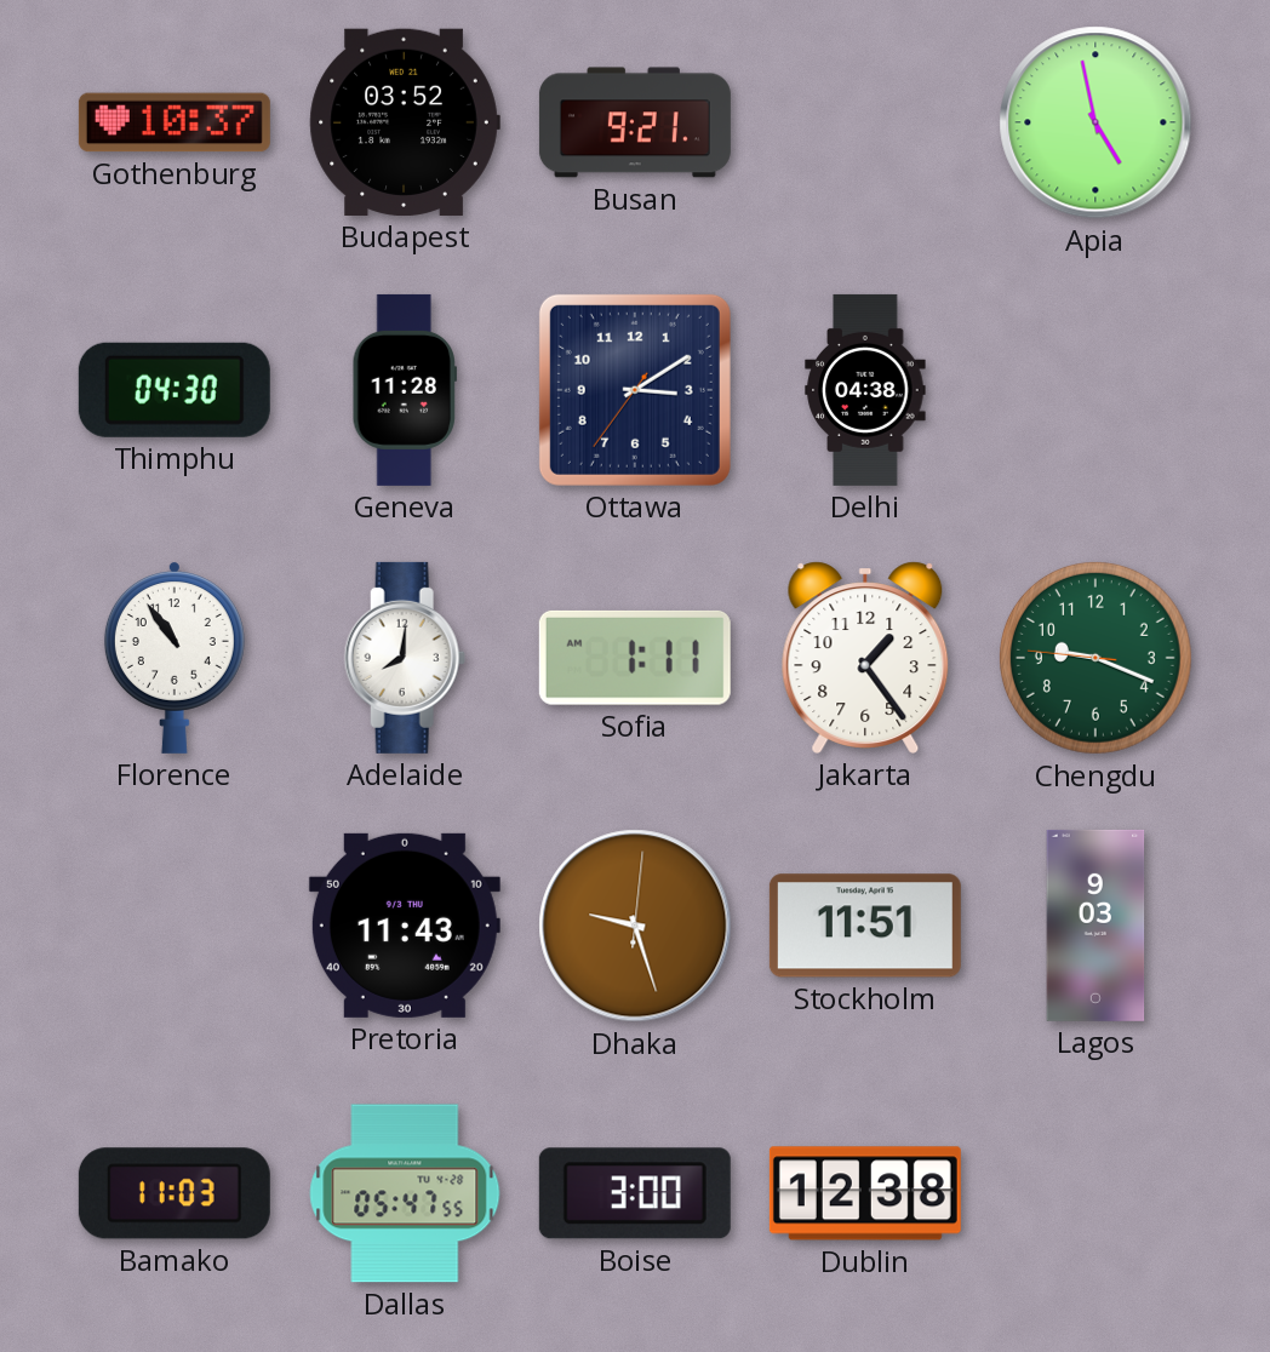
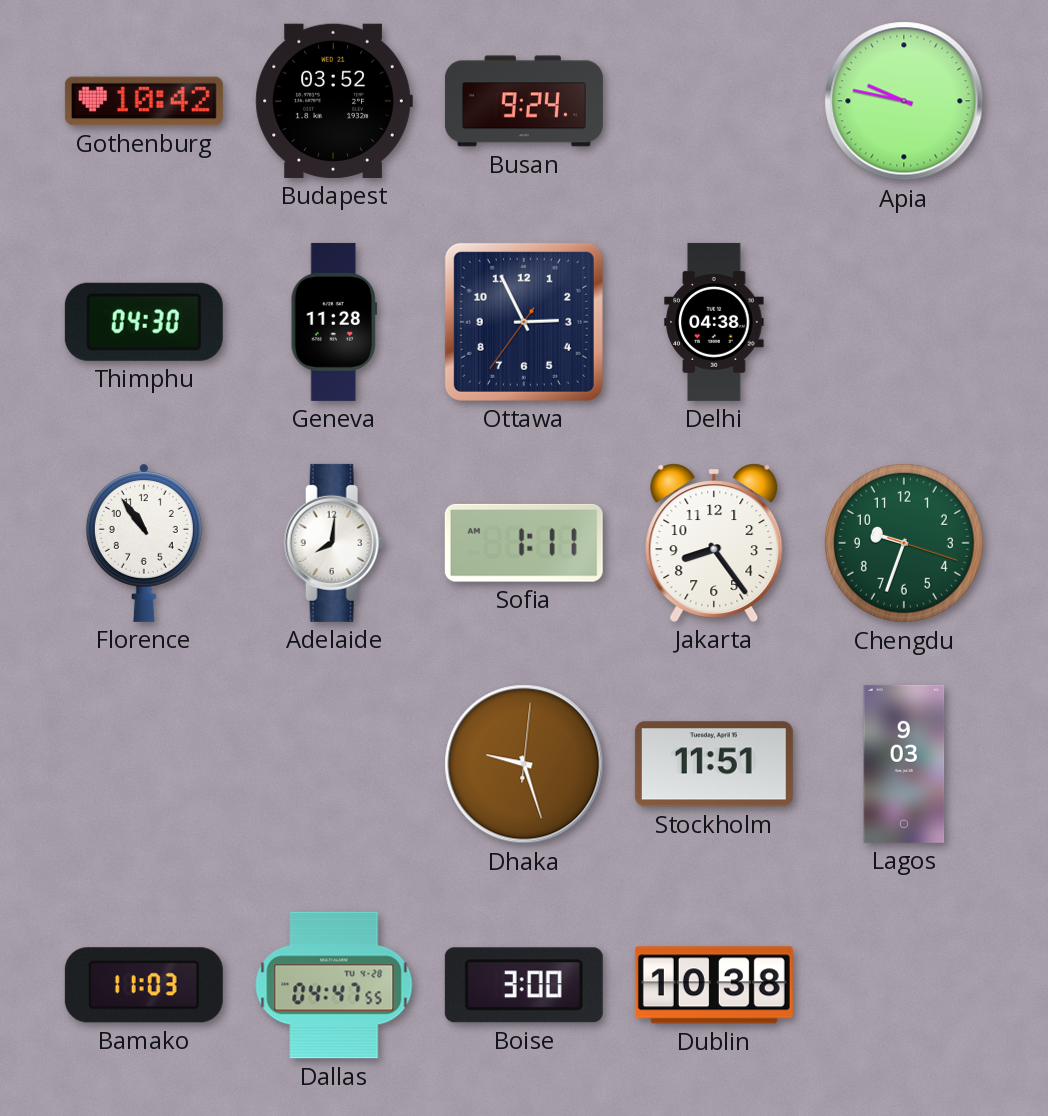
Gothenburg: 10:37 -> 10:42 (144, 101)
Busan: 9:21 -> 9:24 (524, 101)
Apia: 4:58 -> 9:47 (904, 101)
Ottawa: 3:09 -> 2:55 (524, 322)
Jakarta: 1:24 -> 8:24 (714, 543)
Chengdu: 9:18 -> 9:33 (904, 543)
Pretoria: 11:43 -> none (405, 926)
Dallas: 05:47 -> 04:47 (334, 985)
Dublin: 12:38 -> 10:38 (714, 985)
